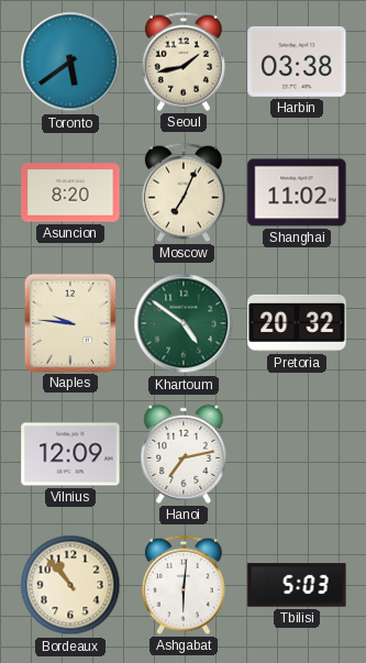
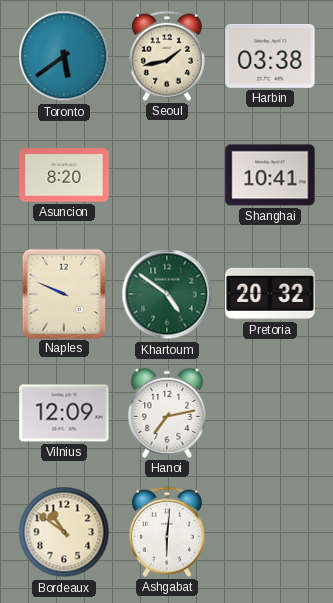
Moscow: 7:04 -> none (184, 192)
Shanghai: 11:02 -> 10:41 (270, 175)
Naples: 9:46 -> 9:49 (64, 293)
Bordeaux: 10:53 -> 10:51 (64, 532)
Tbilisi: 5:03 -> none (297, 585)
